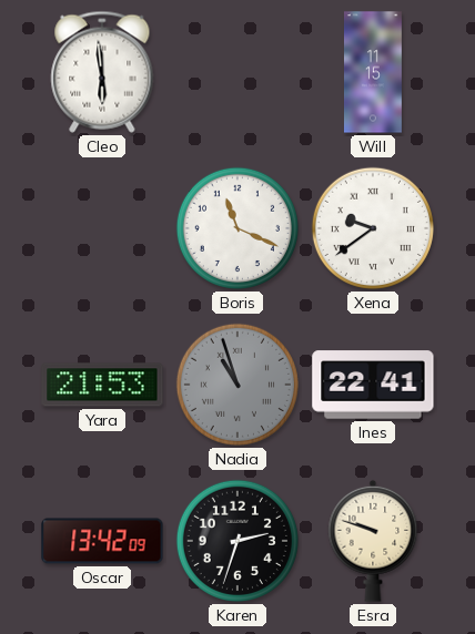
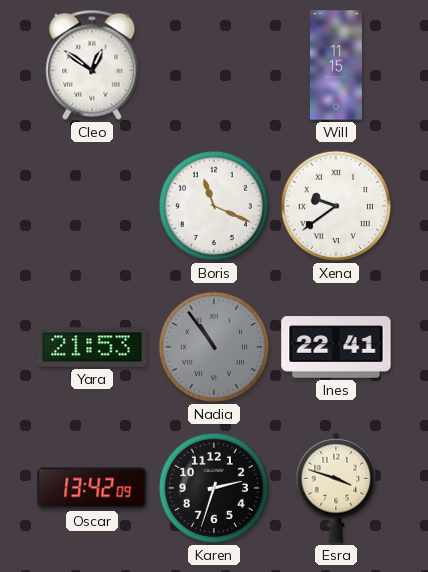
Cleo: 5:59 -> 12:51 (92, 65)
Nadia: 10:57 -> 10:54 (214, 347)
Esra: 9:48 -> 3:48 (336, 488)
